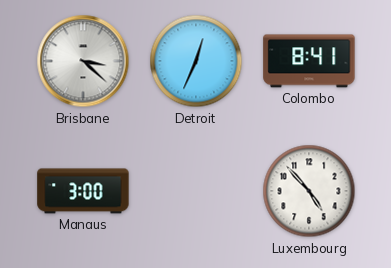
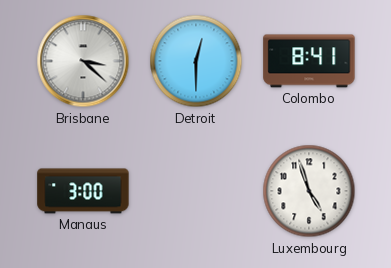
Detroit: 12:34 -> 12:30 (196, 61)
Luxembourg: 4:53 -> 4:57 (309, 191)
